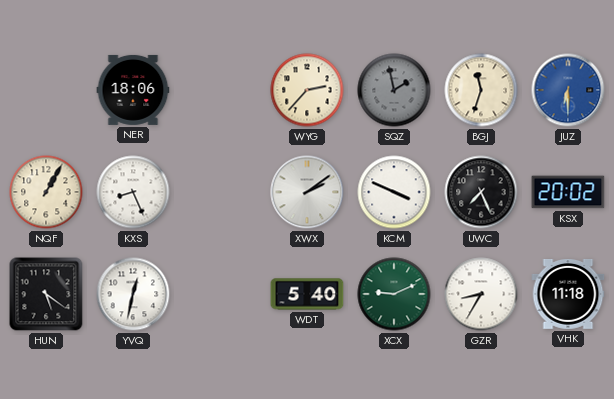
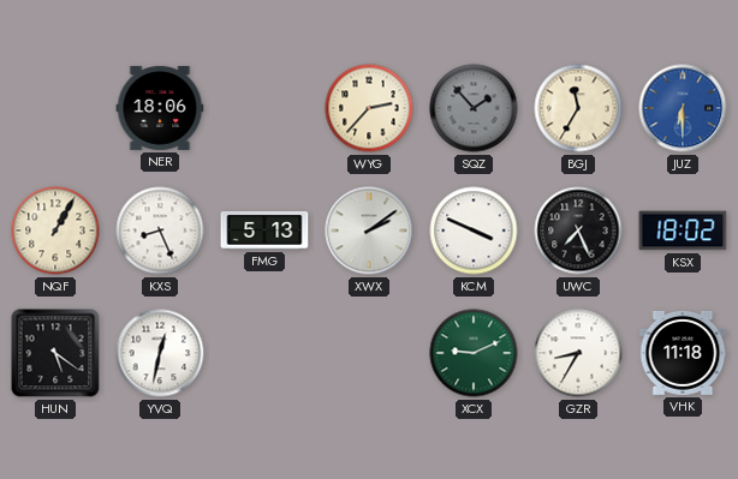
SQZ: 1:58 -> 1:53 (474, 108)
BGJ: 11:33 -> 11:35 (578, 108)
FMG: none -> 5:13 (264, 232)
KSX: 20:02 -> 18:02 (683, 230)
WDT: 5:40 -> none (307, 294)
